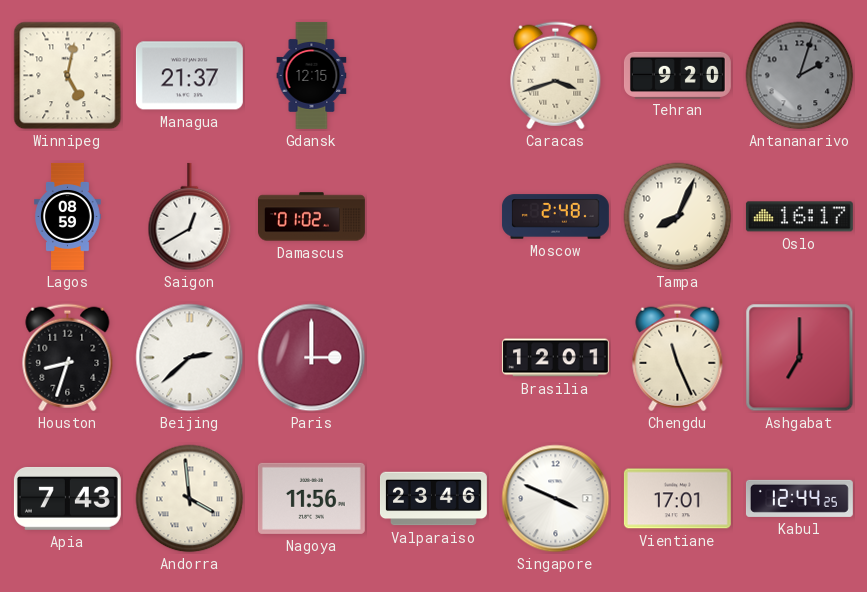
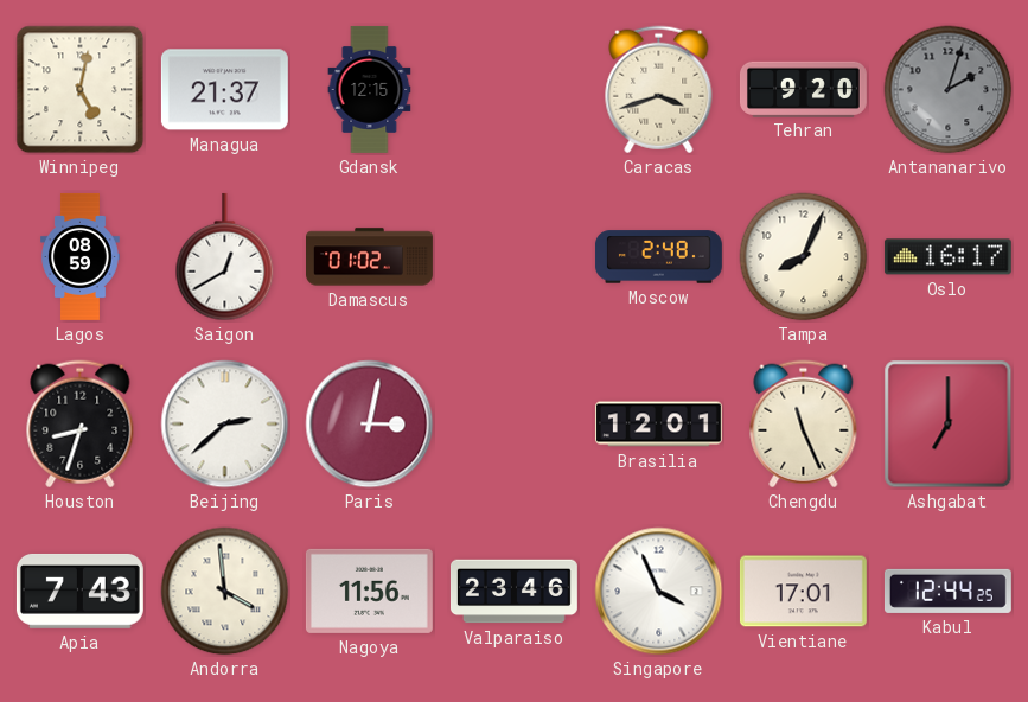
Paris: 3:00 -> 3:02 (370, 425)
Singapore: 3:49 -> 3:56 (659, 592)
